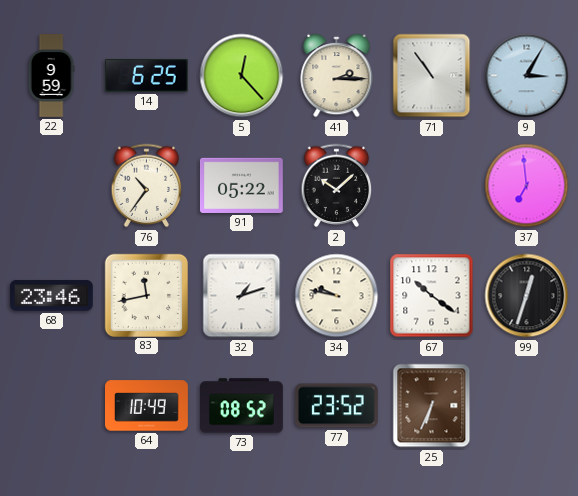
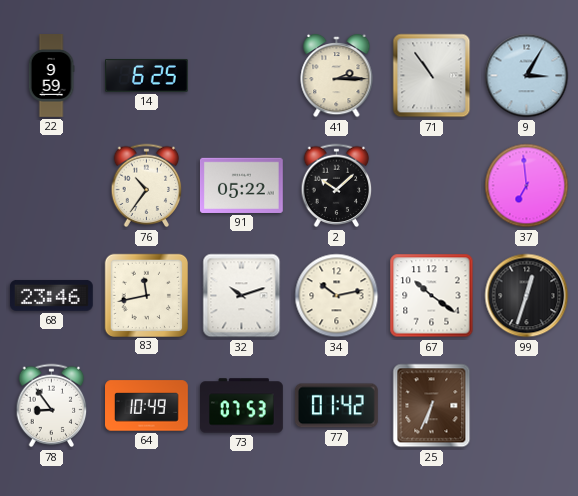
5: 12:23 -> none (242, 76)
32: 1:12 -> 10:12 (242, 296)
34: 9:47 -> 10:13 (337, 296)
78: none -> 8:54 (52, 406)
73: 08:52 -> 07:53 (242, 406)
77: 23:52 -> 01:42 (336, 406)
